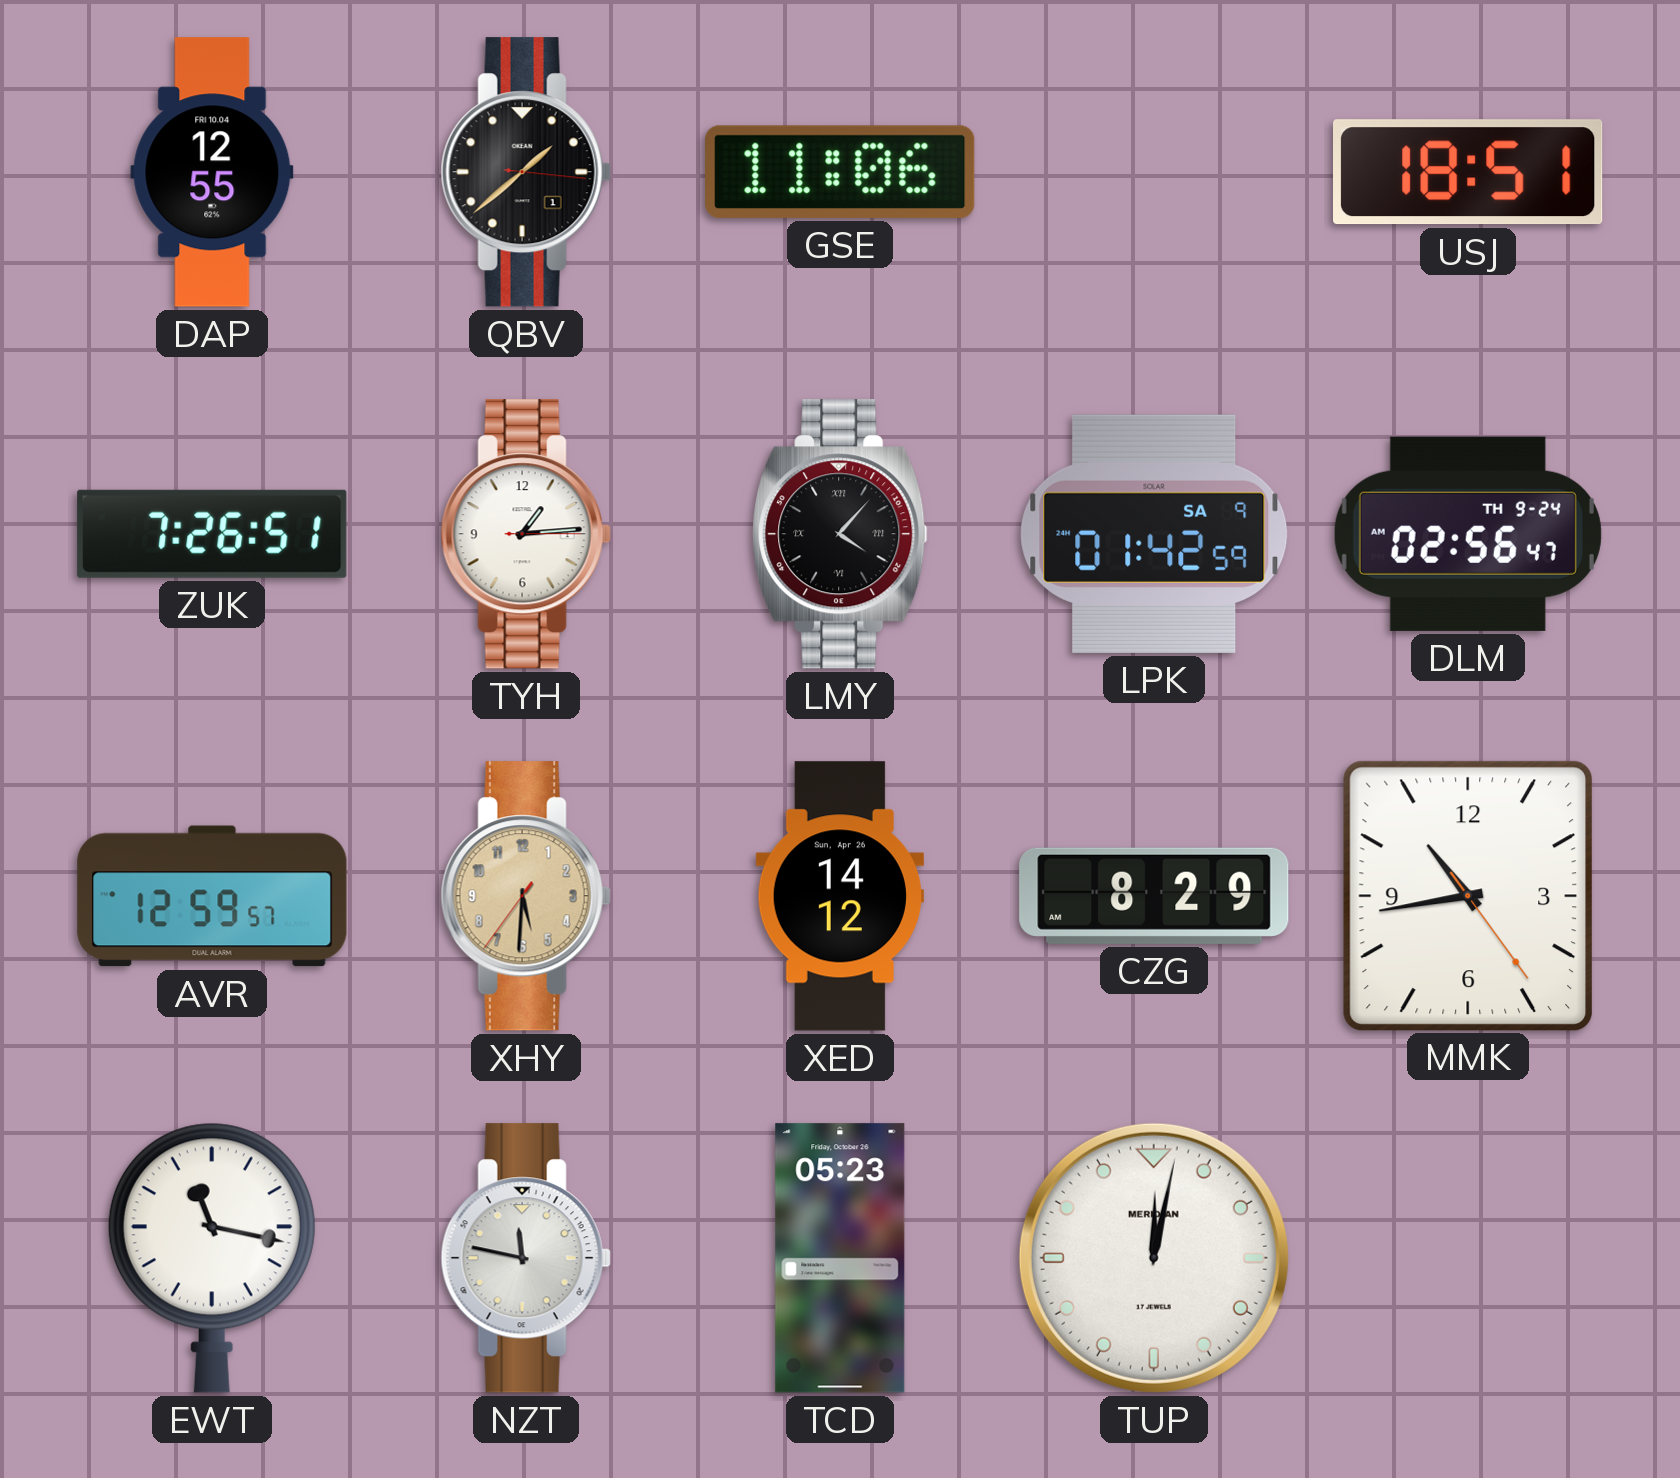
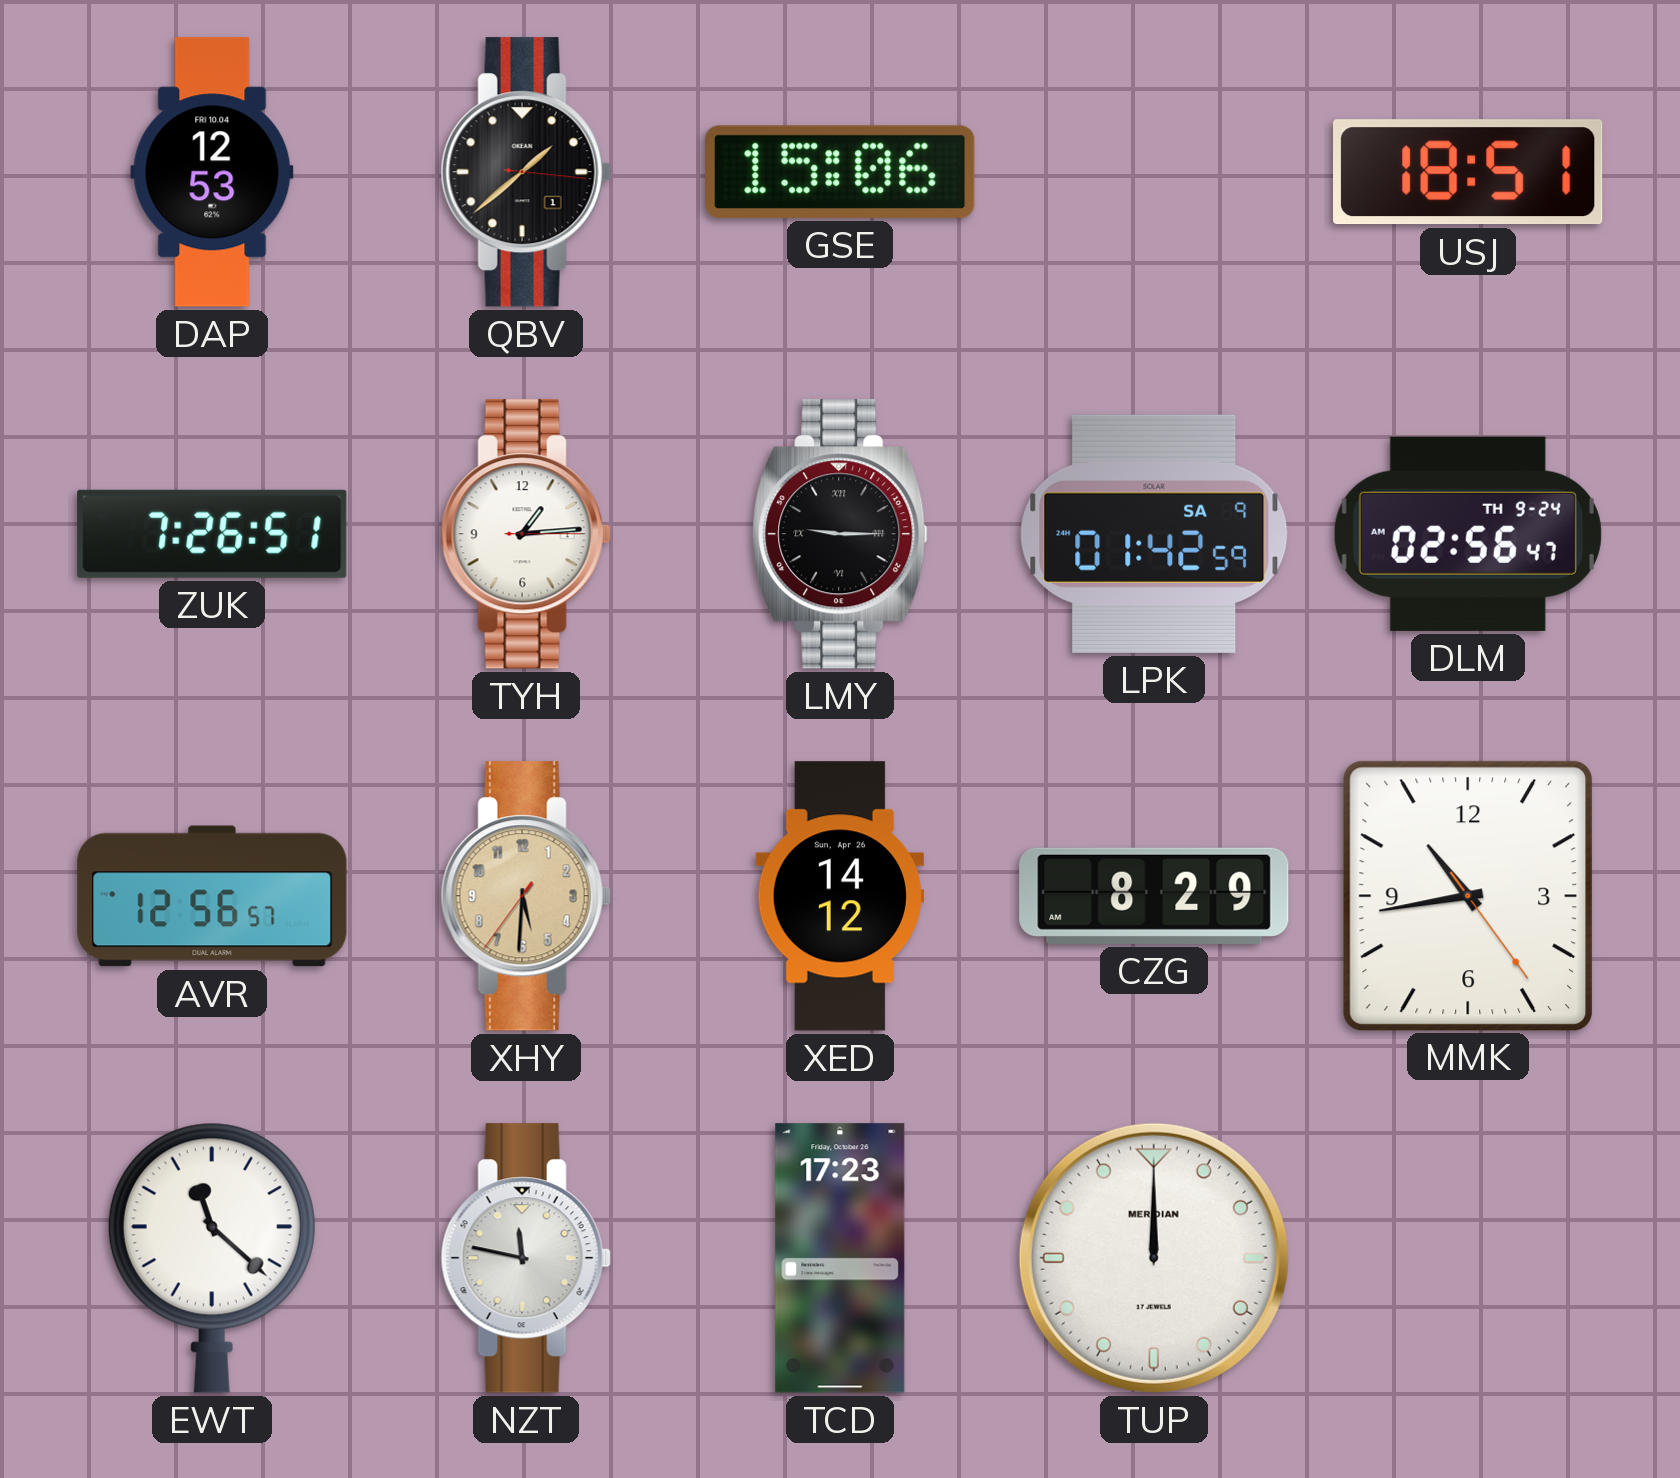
DAP: 12:55 -> 12:53 (212, 172)
GSE: 11:06 -> 15:06 (840, 172)
LMY: 4:07 -> 9:15 (840, 534)
AVR: 12:59 -> 12:56 (212, 896)
EWT: 11:17 -> 11:22 (212, 1258)
TCD: 05:23 -> 17:23 (840, 1258)
TUP: 12:02 -> 12:00 (1154, 1258)
